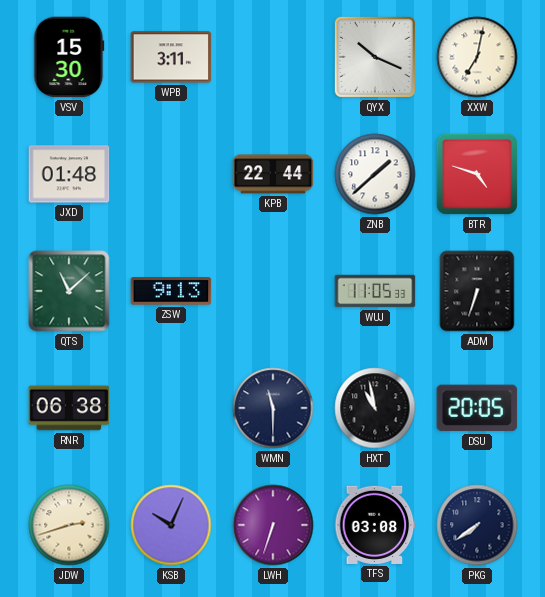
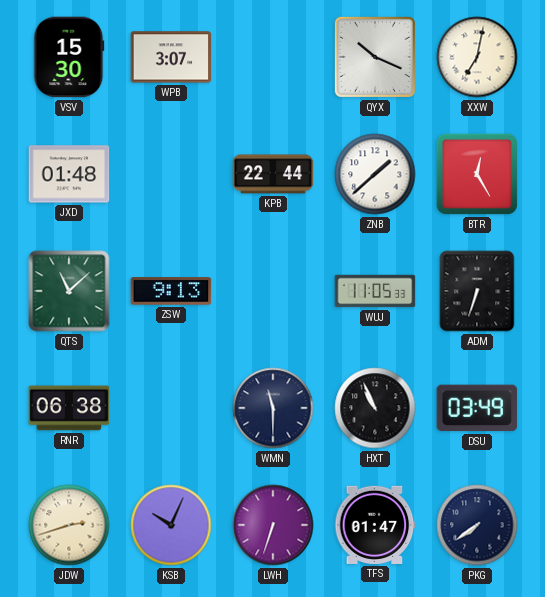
WPB: 3:11 -> 3:07 (171, 57)
BTR: 4:48 -> 12:25 (477, 174)
HXT: 10:58 -> 10:56 (375, 408)
DSU: 20:05 -> 03:49 (477, 408)
TFS: 03:08 -> 01:47 (375, 525)
